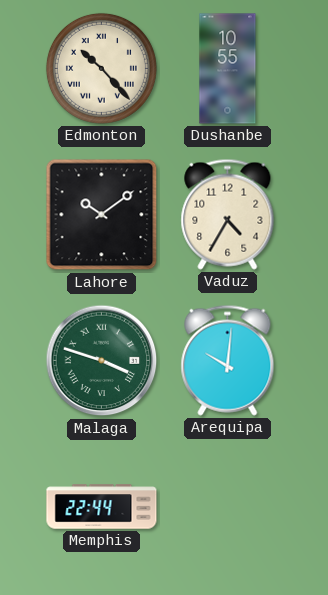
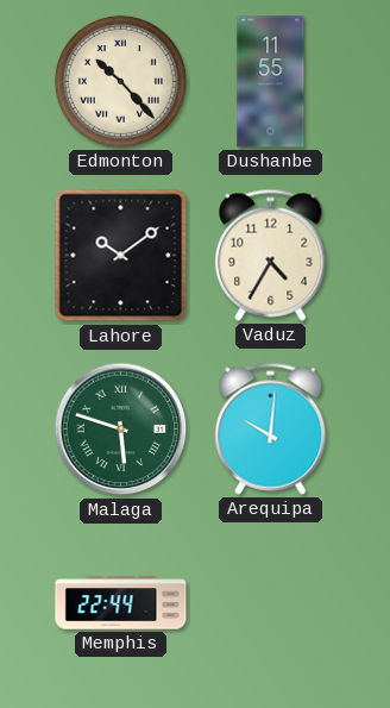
Dushanbe: 10:55 -> 11:55 (271, 82)
Malaga: 3:48 -> 5:48 (121, 430)
